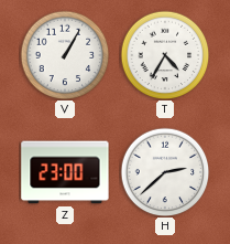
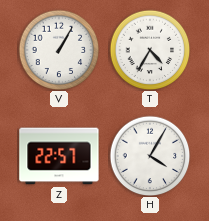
Z: 23:00 -> 22:57 (59, 156)
H: 2:38 -> 4:05 (150, 156)
